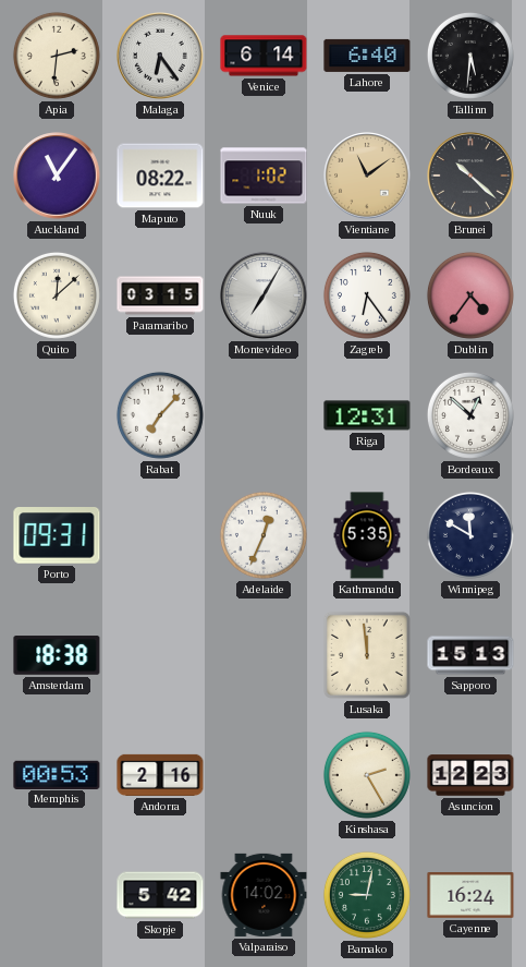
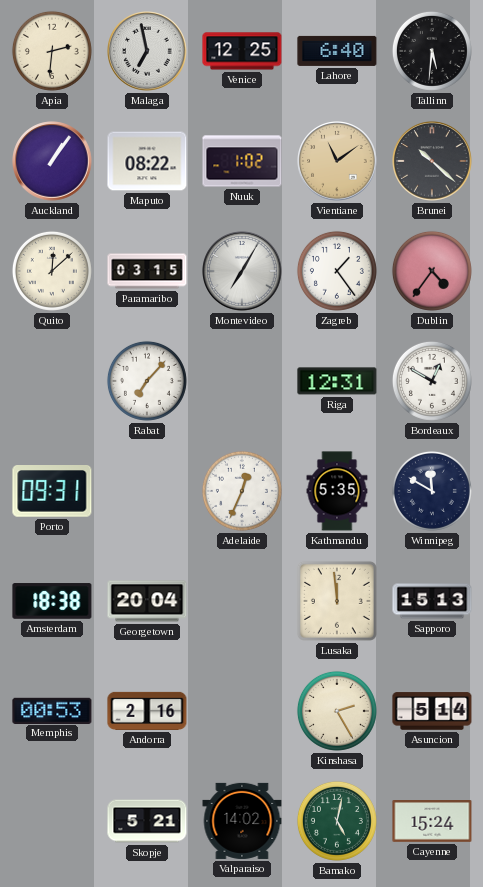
Malaga: 6:24 -> 6:58 (147, 51)
Venice: 6:14 -> 12:25 (242, 51)
Auckland: 11:06 -> 1:06 (52, 161)
Zagreb: 6:24 -> 1:24 (337, 271)
Bordeaux: 12:52 -> 12:50 (432, 381)
Georgetown: none -> 20:04 (147, 601)
Asuncion: 12:23 -> 5:14 (432, 711)
Skopje: 5:42 -> 5:21 (147, 821)
Bamako: 9:02 -> 5:02 (337, 821)
Cayenne: 16:24 -> 15:24 (432, 822)
